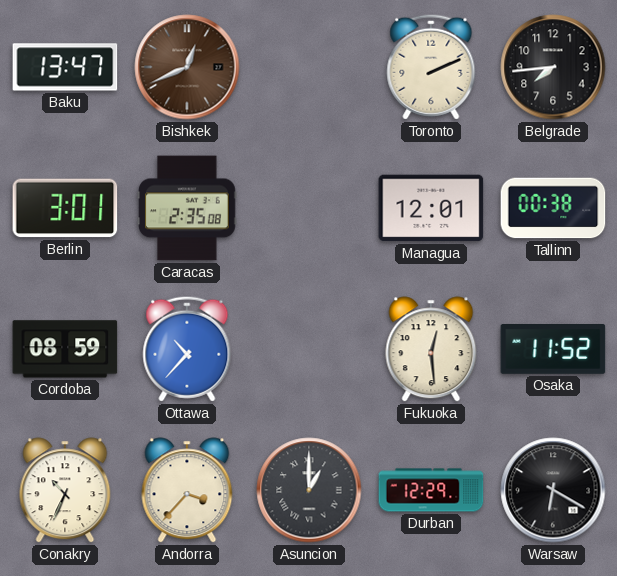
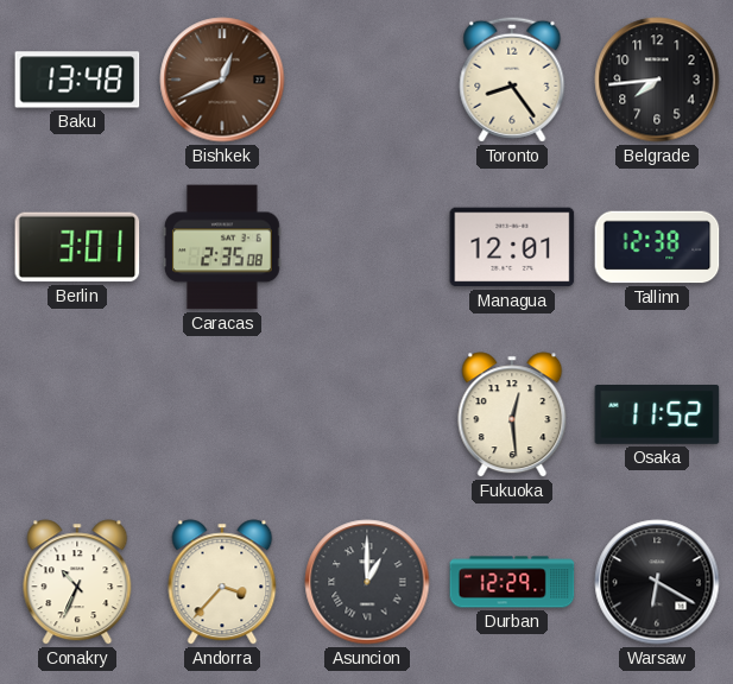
Baku: 13:47 -> 13:48 (77, 80)
Toronto: 2:11 -> 8:24 (512, 80)
Tallinn: 00:38 -> 12:38 (657, 247)
Cordoba: 08:59 -> none (65, 349)
Ottawa: 10:37 -> none (187, 349)
